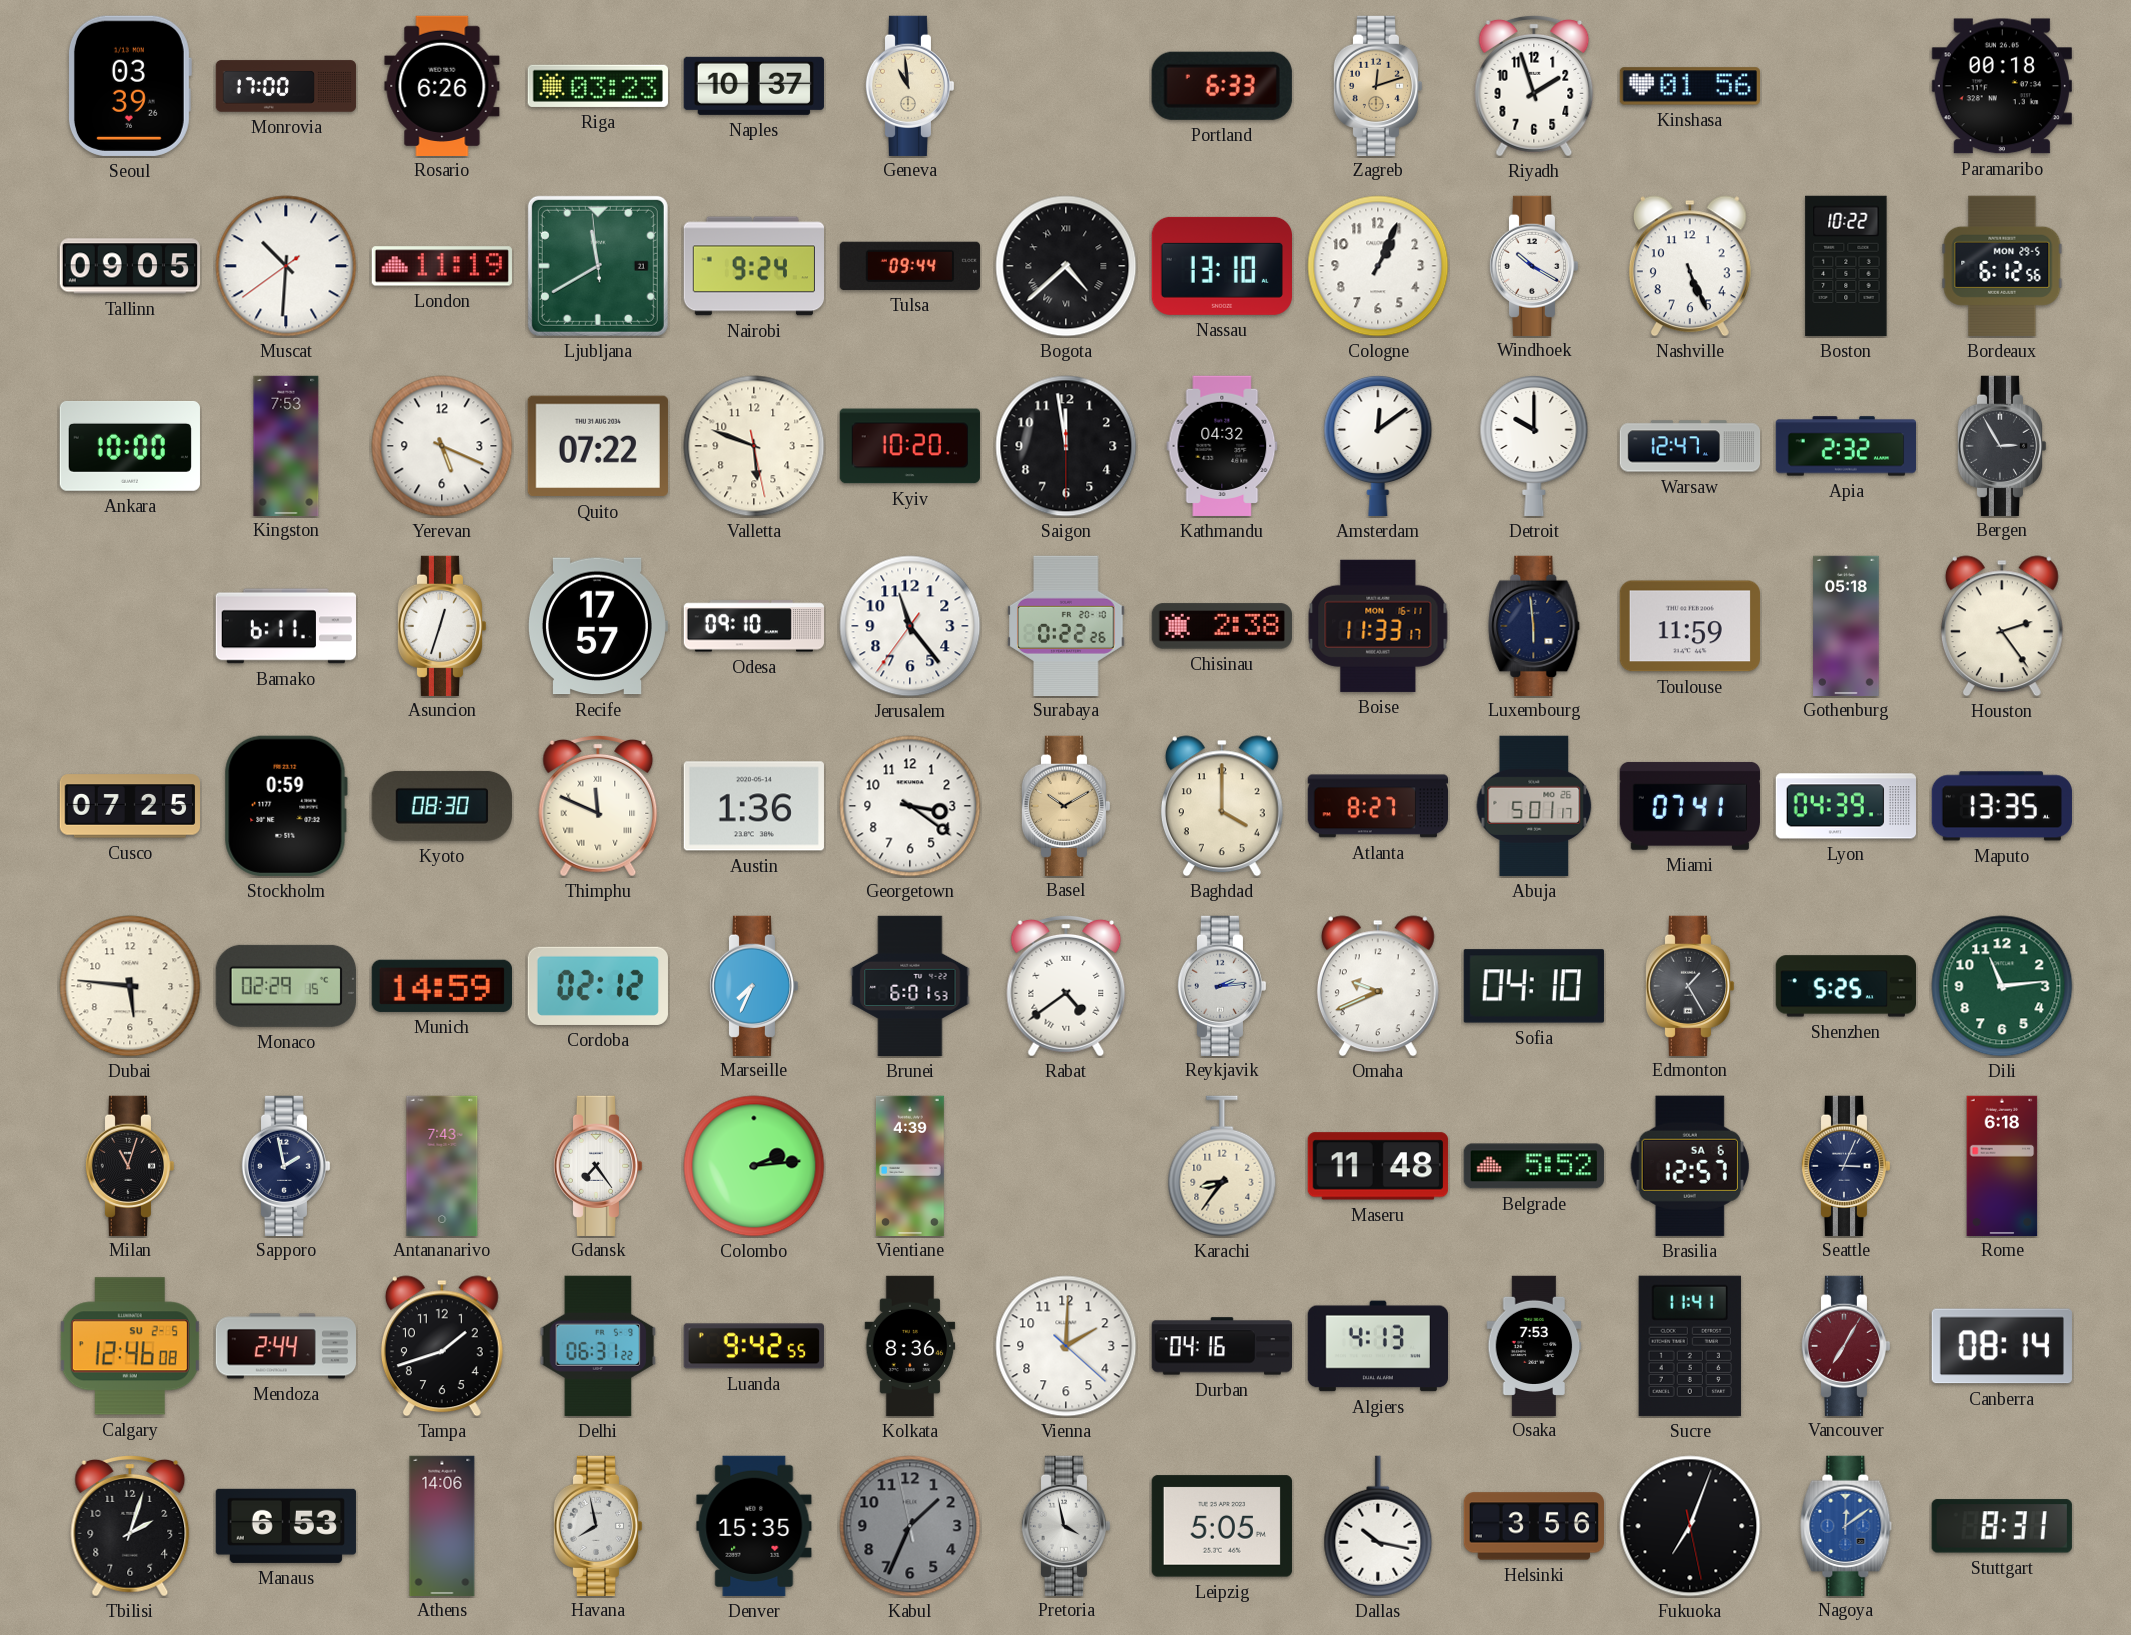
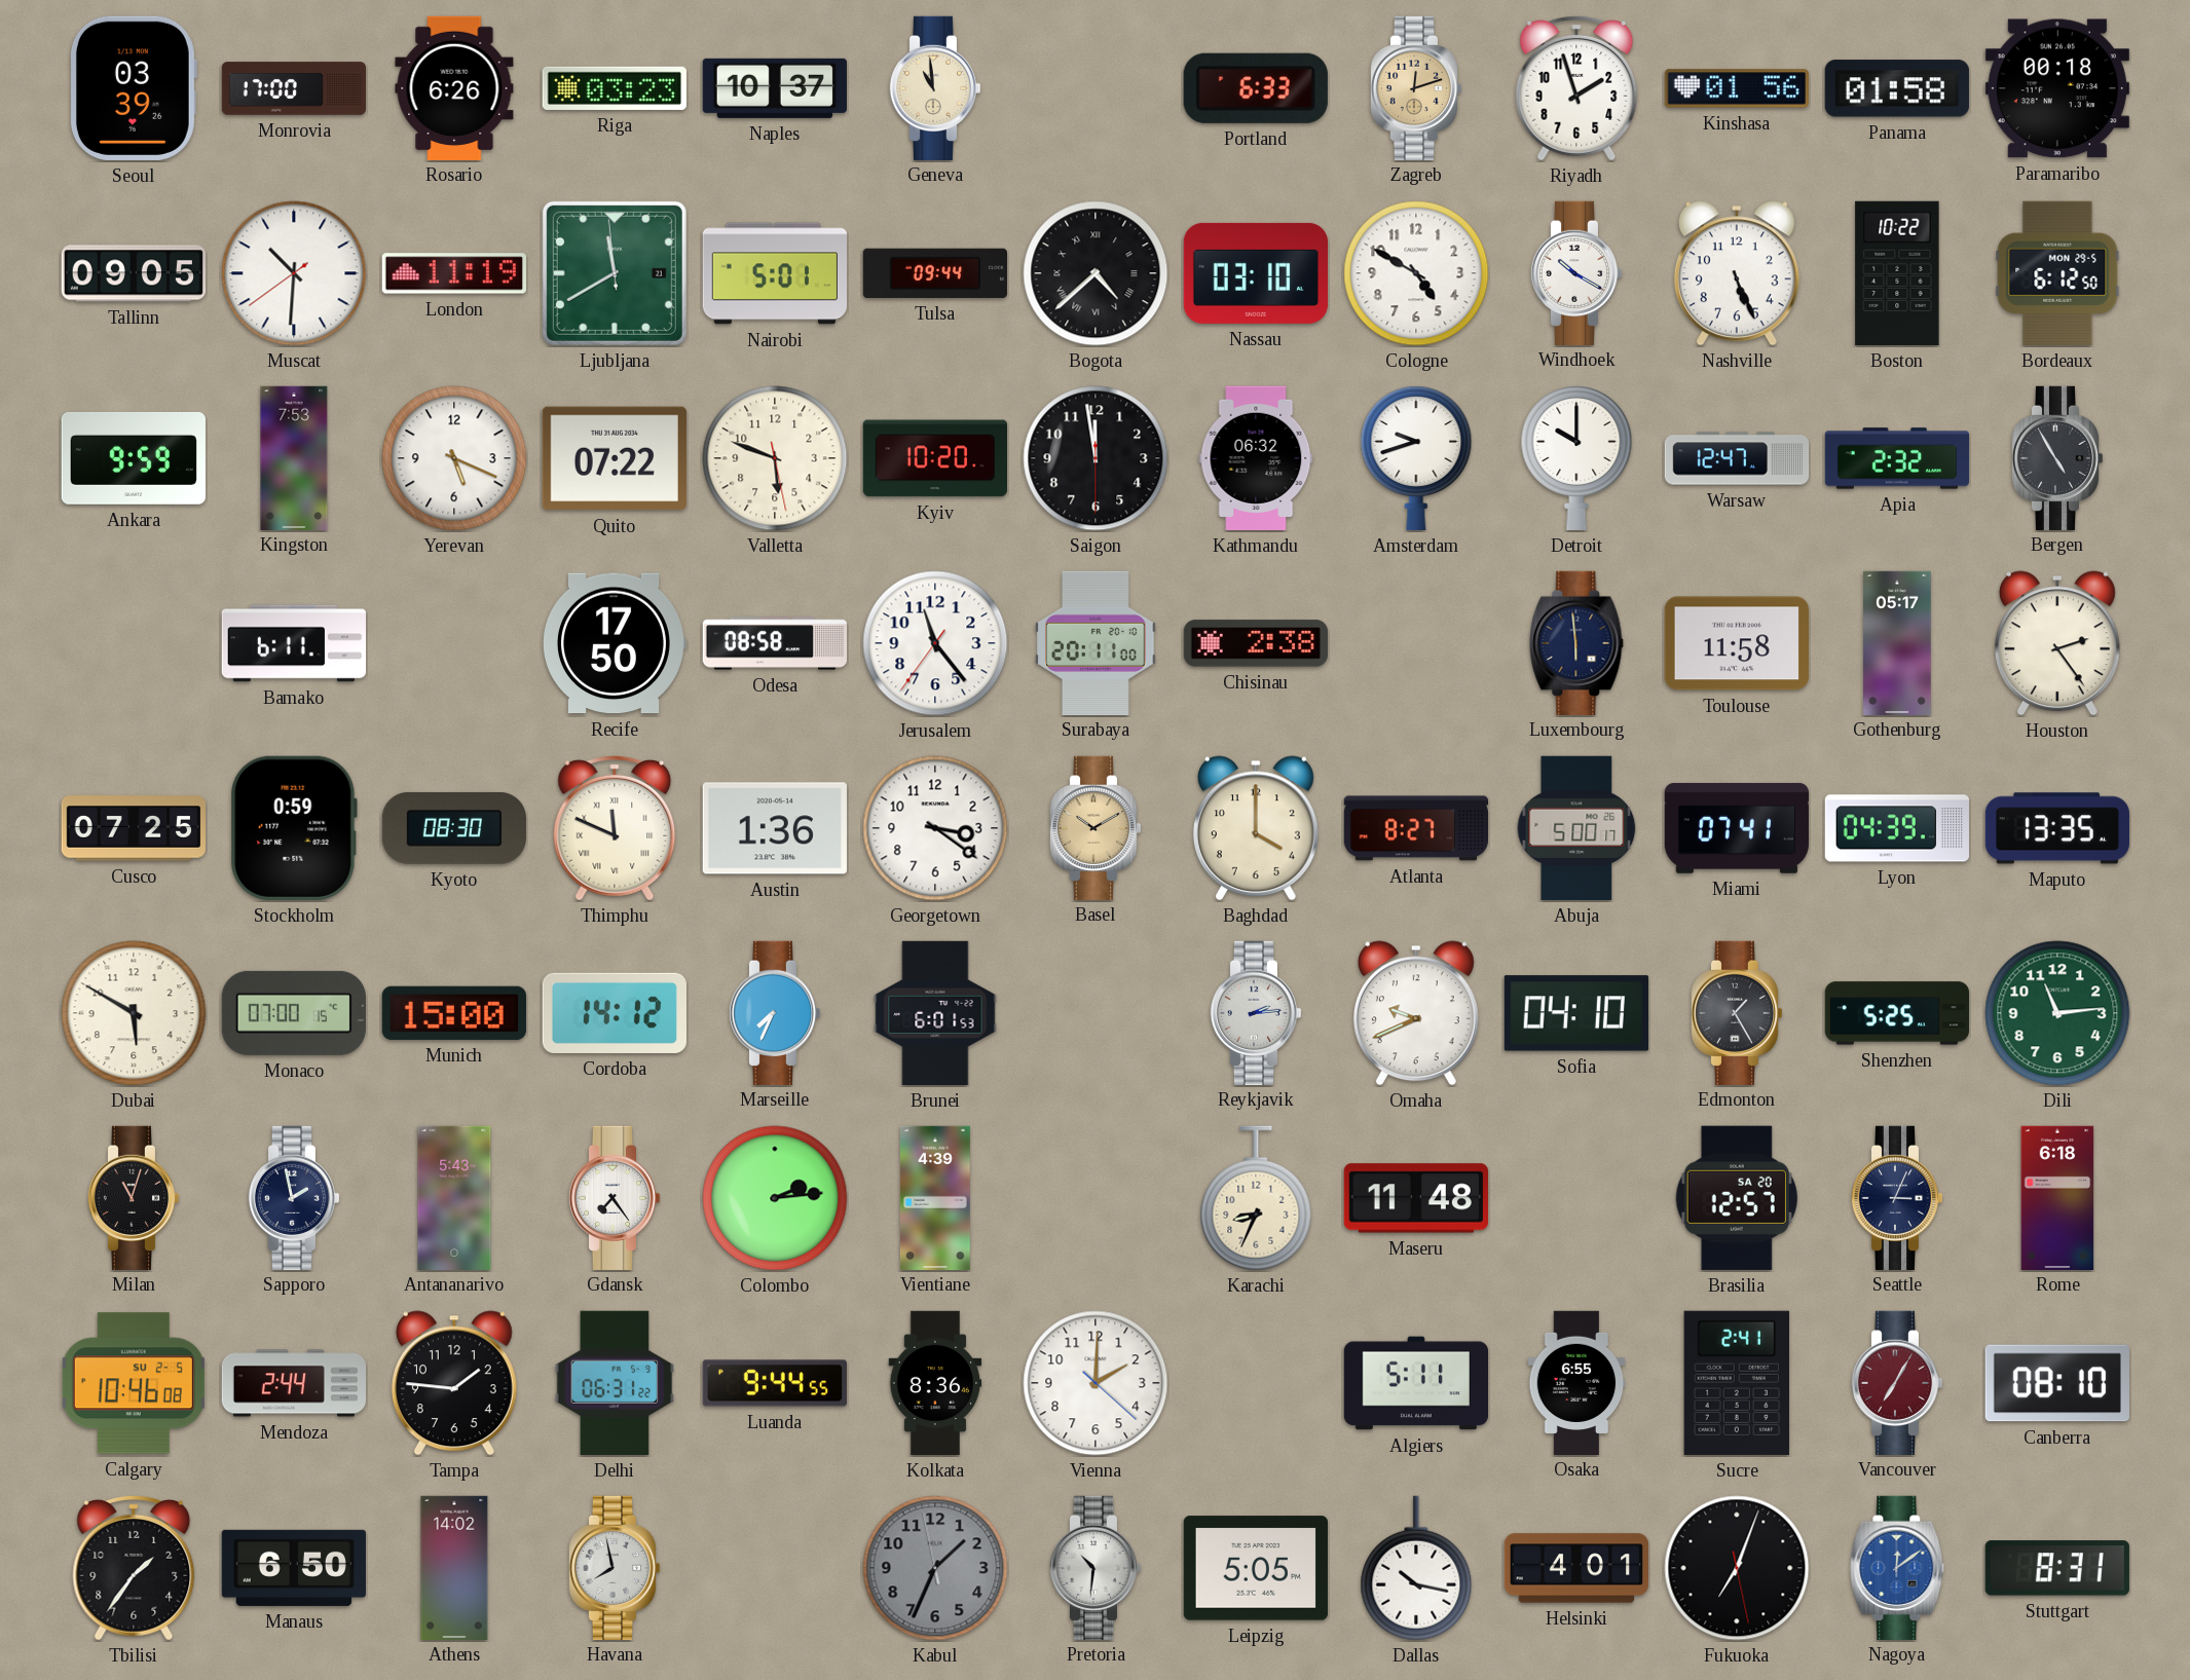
Panama: none -> 01:58 (1897, 88)
Nairobi: 9:24 -> 5:01 (774, 273)
Nassau: 13:10 -> 03:10 (1255, 273)
Cologne: 1:04 -> 4:50 (1416, 273)
Bordeaux: 6:12:56 -> 6:12:50 (2057, 273)
Ankara: 10:00 -> 9:59 (134, 458)
Kathmandu: 04:32 -> 06:32 (1256, 458)
Amsterdam: 12:09 -> 9:42 (1416, 458)
Bergen: 2:55 -> 4:55 (2057, 457)
Asuncion: 12:33 -> none (442, 625)
Recife: 17:57 -> 17:50 (614, 643)
Odesa: 09:10 -> 08:58 (774, 643)
Surabaya: 0:22 -> 20:11 (1096, 642)
Boise: 11:33 -> none (1378, 626)
Toulouse: 11:59 -> 11:58 (1737, 643)
Gothenburg: 05:18 -> 05:17 (1897, 642)
Abuja: 5:01 -> 5:00 (1576, 828)
Dubai: 5:46 -> 5:50 (134, 1013)
Monaco: 02:29 -> 07:00 (294, 1013)
Munich: 14:59 -> 15:00 (454, 1013)
Cordoba: 02:12 -> 14:12 (615, 1013)
Rabat: 4:39 -> none (1066, 986)
Antananarivo: 7:43 -> 5:43 (454, 1197)
Karachi: 8:36 -> 8:34 (1256, 1198)
Belgrade: 5:52 -> none (1534, 1166)
Brasilia date: SA 6 -> SA 20 (1737, 1198)
Calgary: 12:46 -> 10:46 (134, 1383)
Tampa: 1:42 -> 1:46 (454, 1383)
Luanda: 9:42 -> 9:44 (775, 1383)
Durban: 04:16 -> none (1221, 1346)
Algiers: 4:13 -> 5:11 (1415, 1383)
Osaka: 7:53 -> 6:55 (1576, 1382)
Sucre: 11:41 -> 2:41 (1737, 1383)
Canberra: 08:14 -> 08:10 (2057, 1383)
Tbilisi: 2:03 -> 1:36 (134, 1568)
Manaus: 6:53 -> 6:50 (294, 1568)
Athens: 14:06 -> 14:02 (454, 1567)
Denver: 15:35 -> none (754, 1526)
Pretoria: 3:58 -> 10:31 (1096, 1567)
Helsinki: 3:56 -> 4:01 (1575, 1568)
